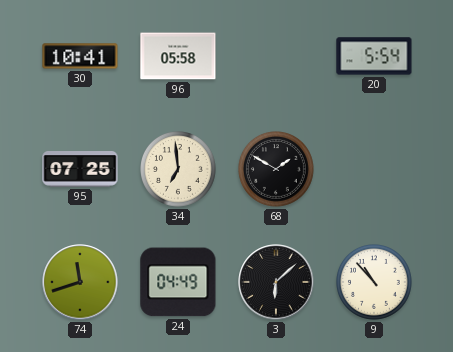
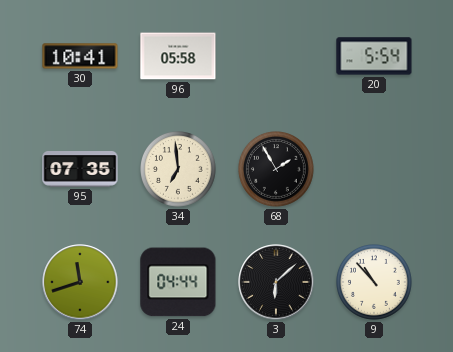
95: 07:25 -> 07:35 (80, 170)
68: 1:50 -> 1:55 (277, 170)
24: 04:49 -> 04:44 (178, 282)
